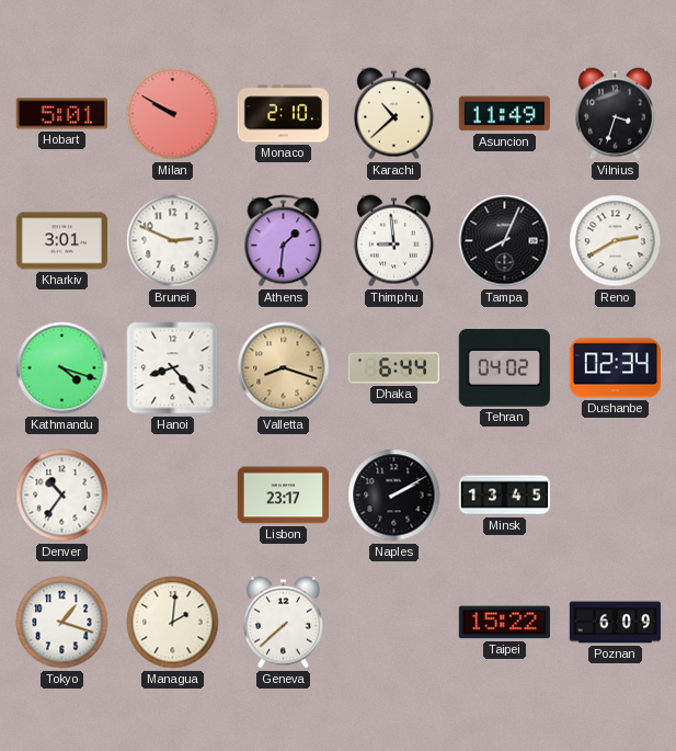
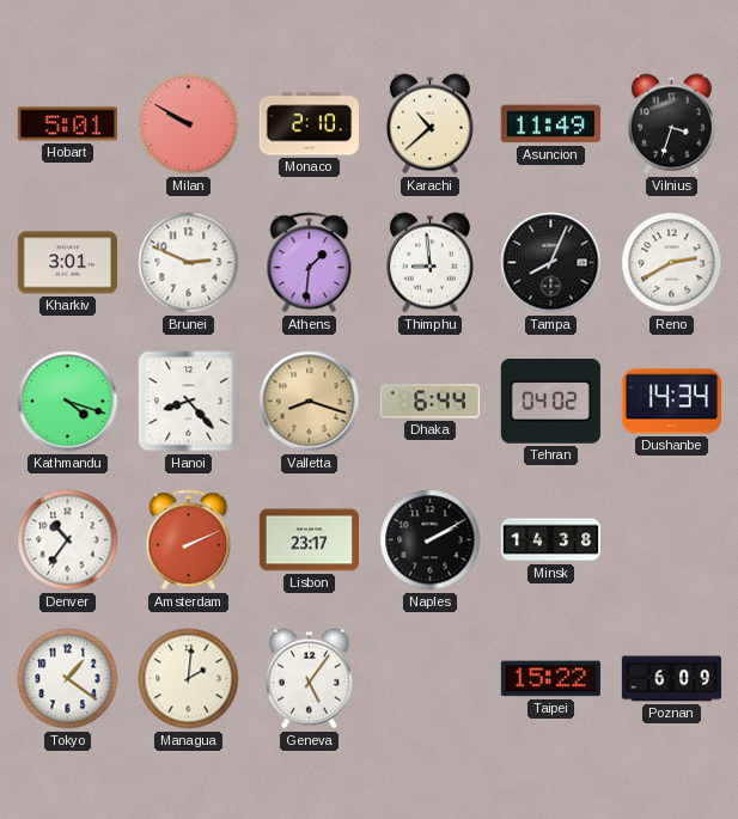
Dushanbe: 02:34 -> 14:34 (671, 402)
Amsterdam: none -> 2:11 (189, 540)
Minsk: 13:45 -> 14:38 (551, 540)
Tokyo: 1:18 -> 1:21 (68, 679)
Geneva: 7:38 -> 5:06 (309, 679)
